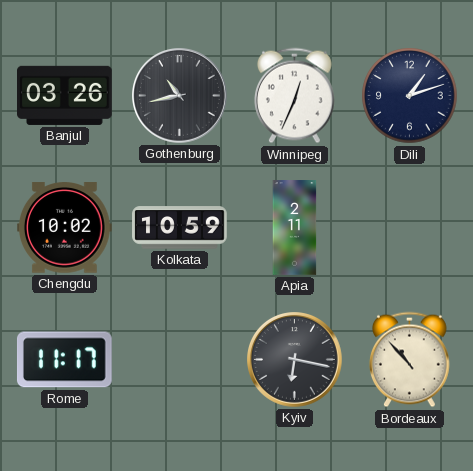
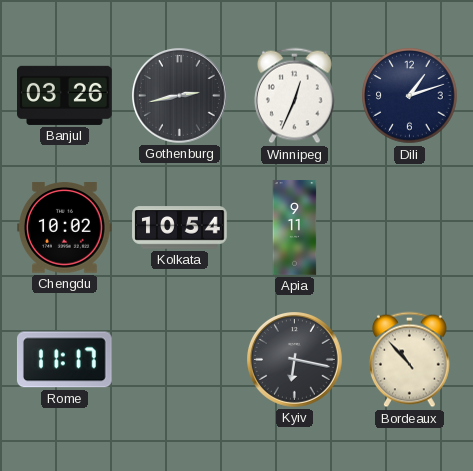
Gothenburg: 10:43 -> 2:43 (180, 96)
Kolkata: 10:59 -> 10:54 (180, 228)
Apia: 2:11 -> 9:11 (295, 228)
